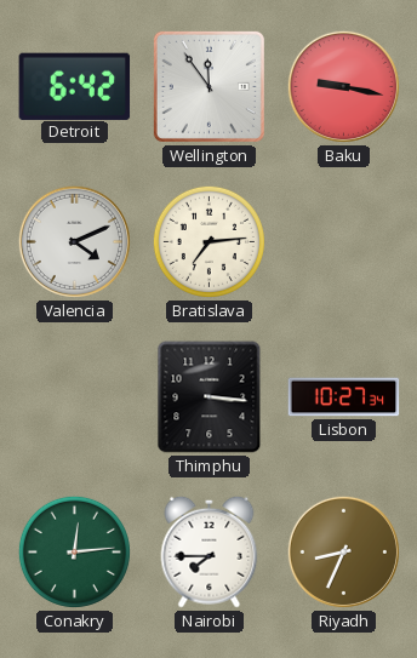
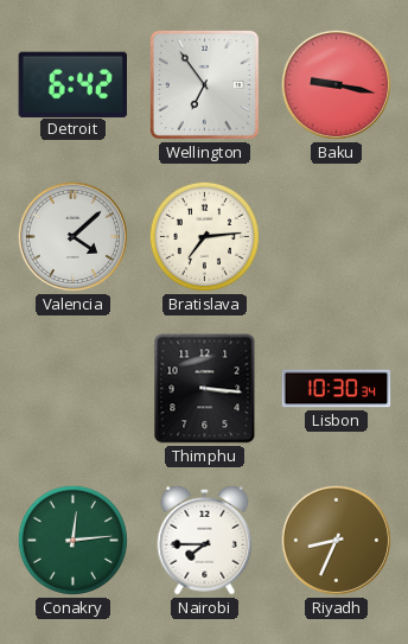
Wellington: 11:54 -> 6:54 (204, 84)
Valencia: 4:11 -> 4:08 (72, 236)
Lisbon: 10:27 -> 10:30 (337, 389)
